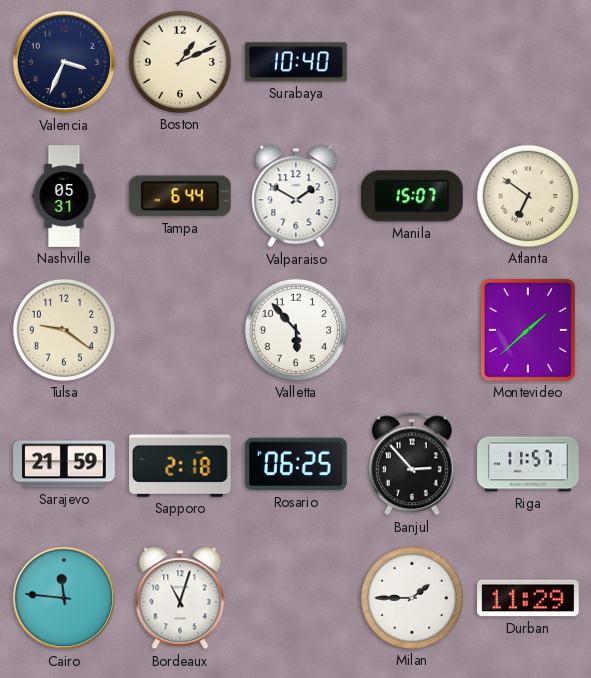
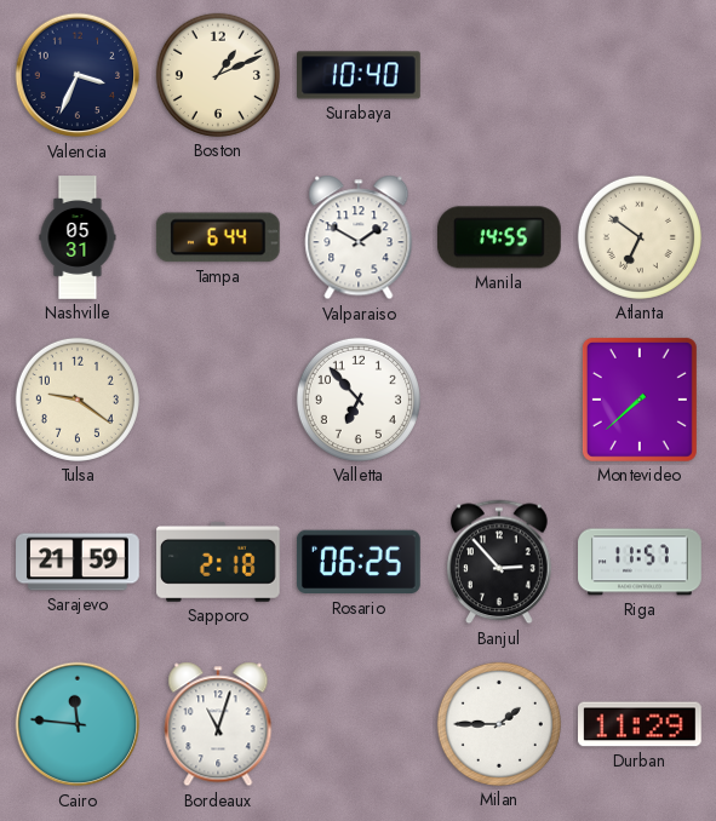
Manila: 15:07 -> 14:55 (499, 237)
Valletta: 5:53 -> 6:53 (359, 400)
Montevideo: 1:38 -> 7:38 (640, 400)
